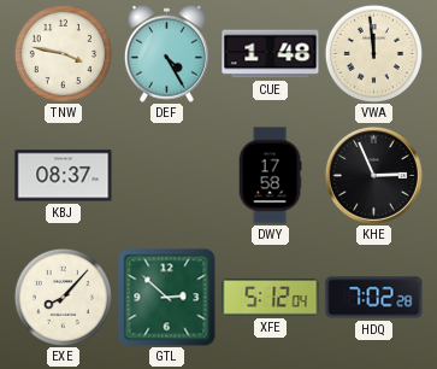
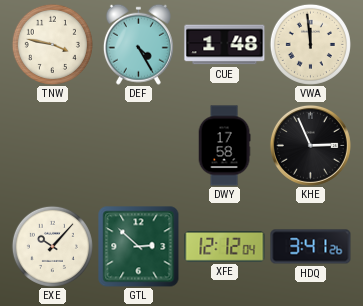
KBJ: 08:37 -> none (64, 176)
EXE: 8:07 -> 10:07 (52, 246)
XFE: 5:12 -> 12:12 (225, 247)
HDQ: 7:02 -> 3:41 (311, 247)
